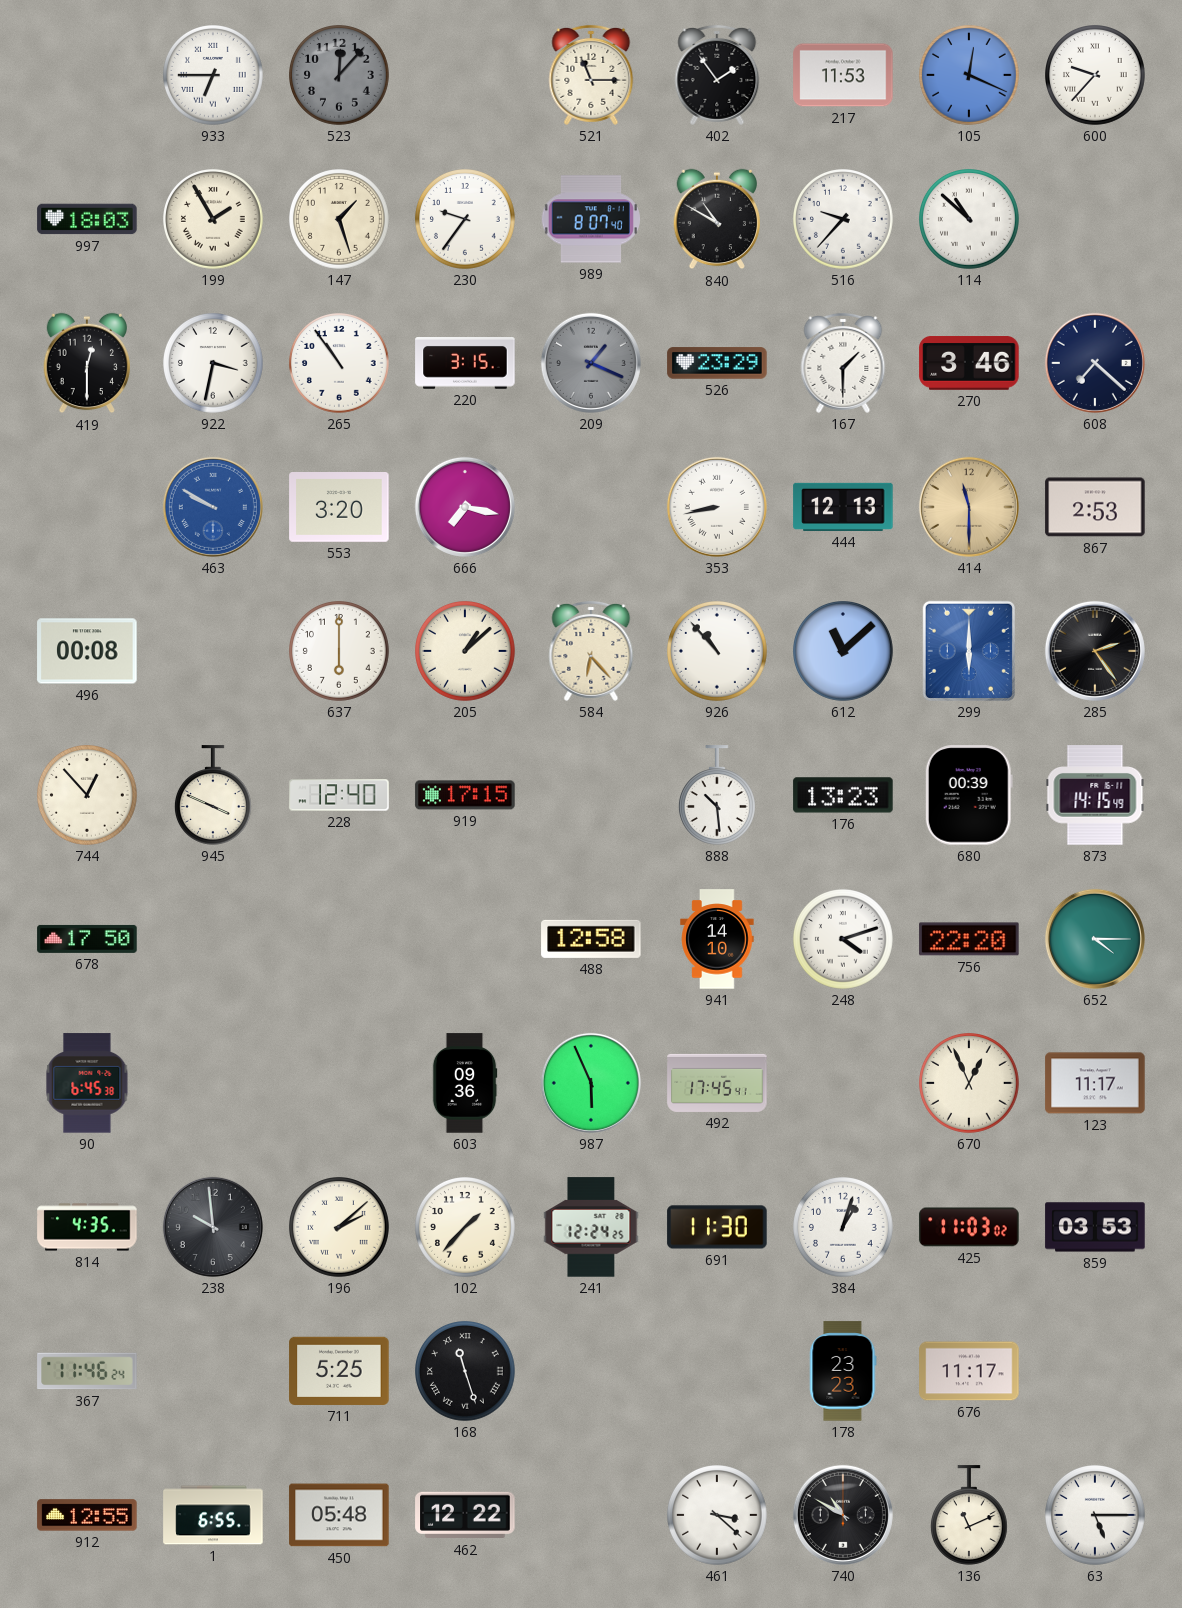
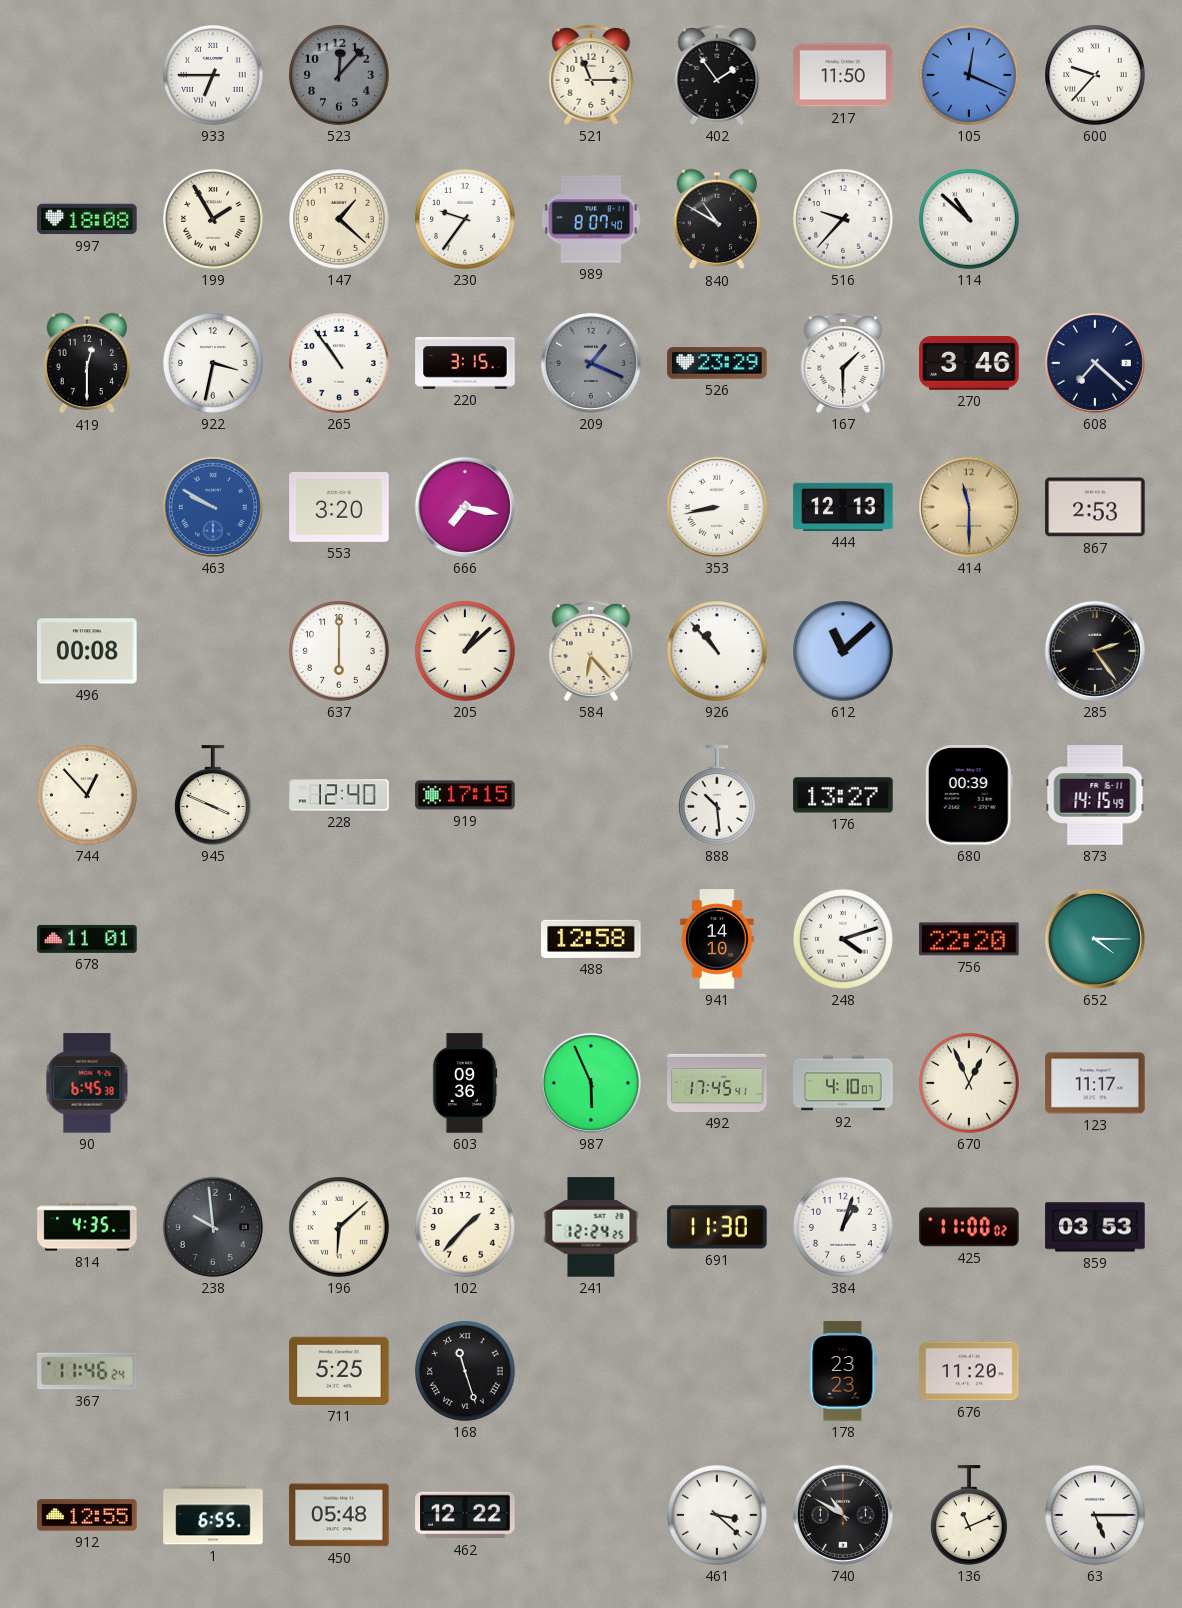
217: 11:53 -> 11:50 (843, 75)
997: 18:03 -> 18:08 (87, 219)
147: 1:27 -> 1:22 (340, 220)
299: 6:00 -> none (969, 651)
176: 13:23 -> 13:27 (843, 795)
678: 17:50 -> 11:01 (87, 939)
92: none -> 4:10 (843, 1083)
196: 2:08 -> 6:08 (340, 1228)
425: 11:03 -> 11:00 (969, 1227)
676: 11:17 -> 11:20 (969, 1371)
